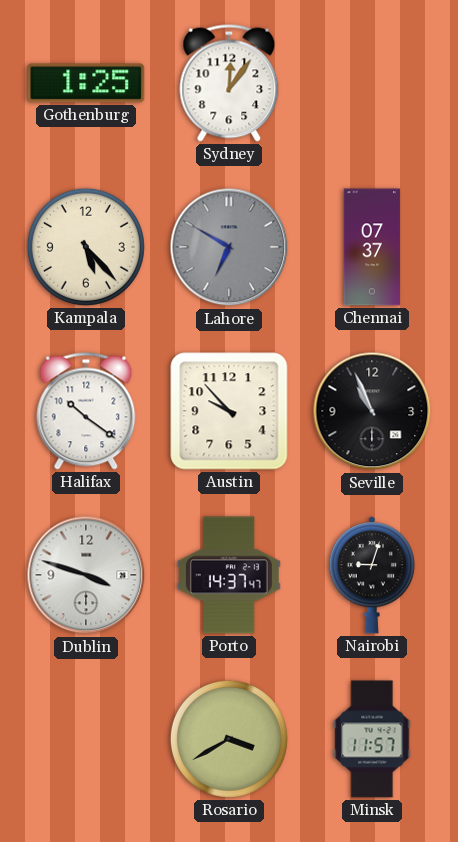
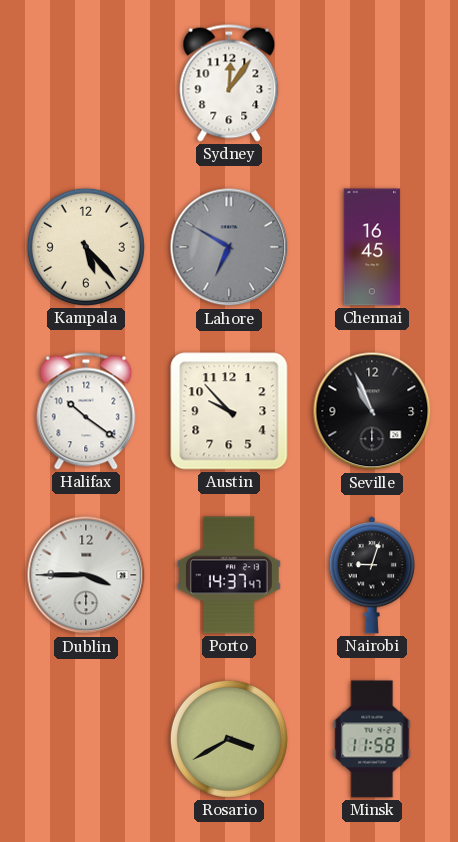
Gothenburg: 1:25 -> none (86, 83)
Chennai: 07:37 -> 16:45 (372, 247)
Dublin: 3:48 -> 3:45 (86, 575)
Minsk: 11:57 -> 11:58 (372, 739)
